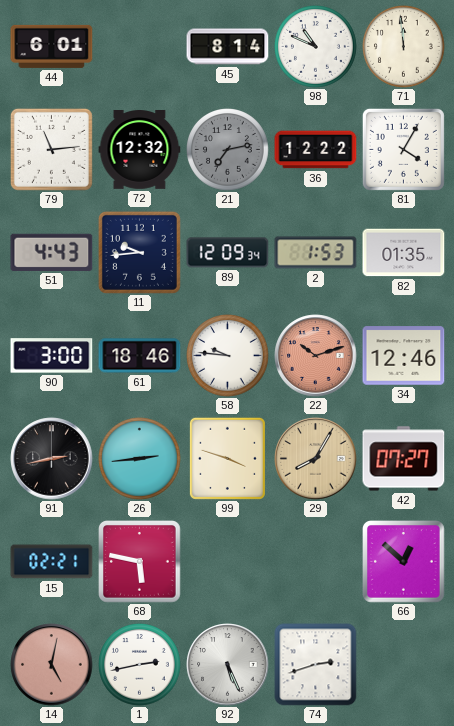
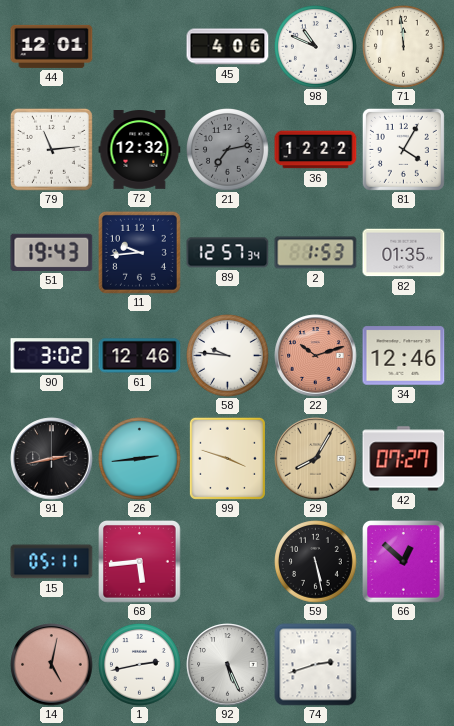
44: 6:01 -> 12:01 (52, 46)
45: 8:14 -> 4:06 (228, 47)
51: 4:43 -> 19:43 (52, 252)
89: 12:09 -> 12:57 (228, 253)
90: 3:00 -> 3:02 (52, 356)
61: 18:46 -> 12:46 (140, 356)
15: 02:21 -> 05:11 (52, 562)
68: 5:47 -> 5:44 (140, 562)
59: none -> 5:28 (316, 562)
